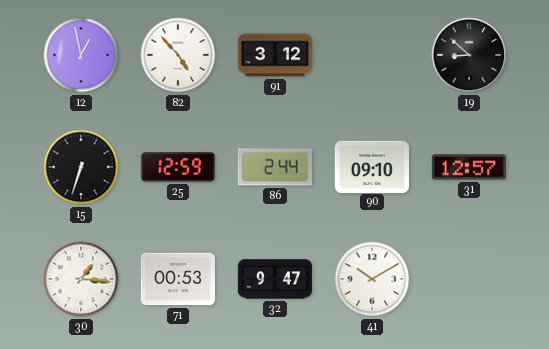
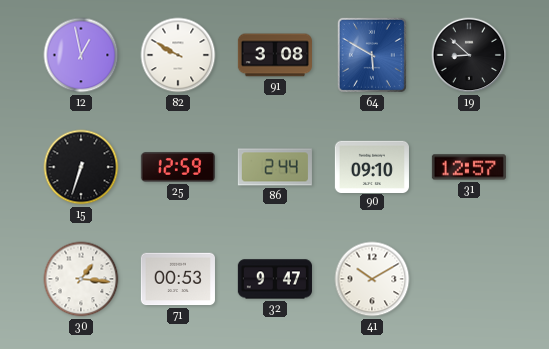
82: 4:53 -> 9:50 (178, 55)
91: 3:12 -> 3:08 (275, 55)
64: none -> 5:50 (372, 55)
